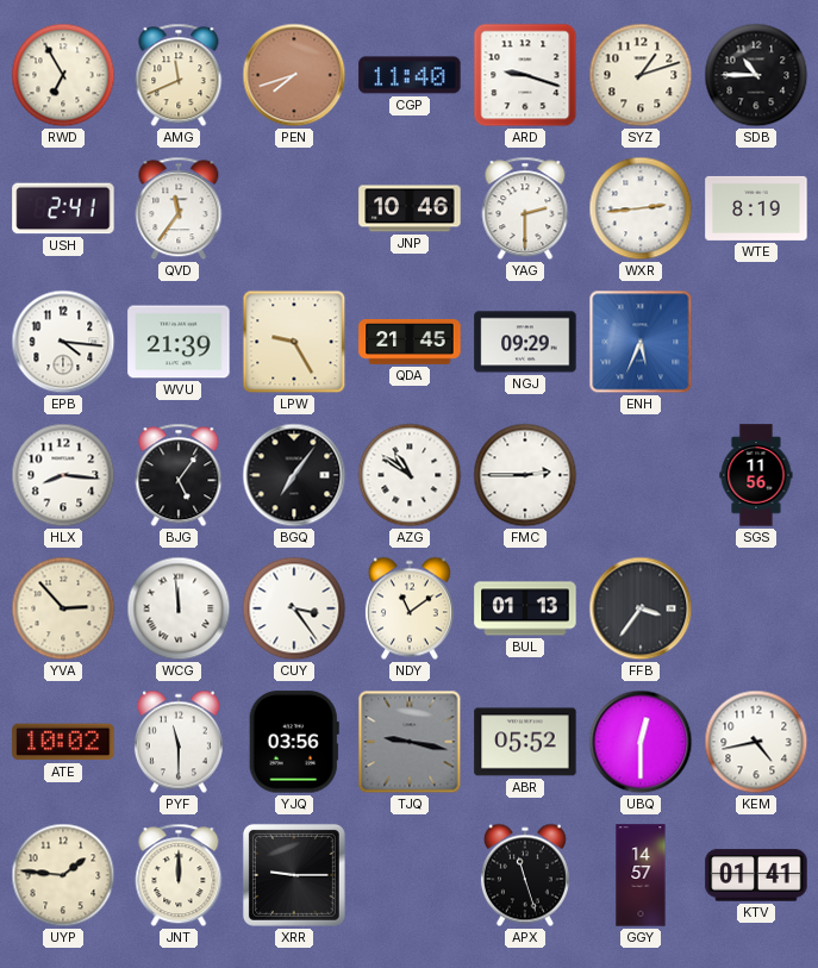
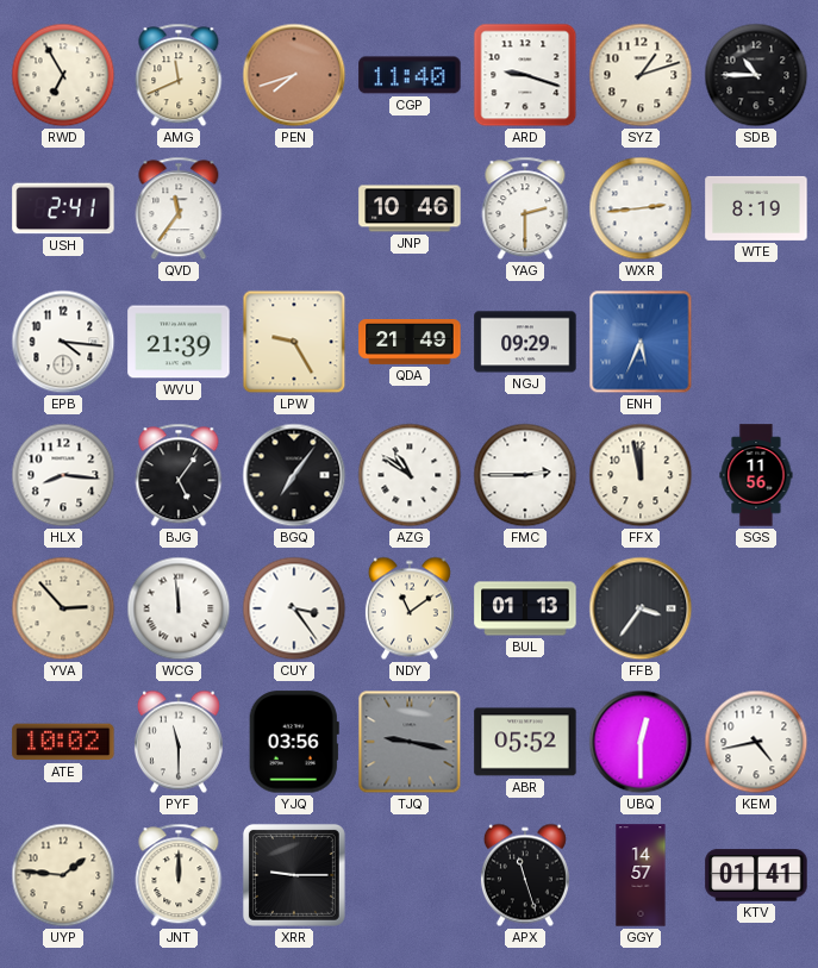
QDA: 21:45 -> 21:49 (410, 343)
FFX: none -> 11:58 (641, 475)
